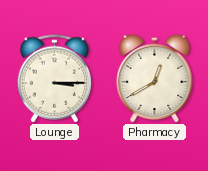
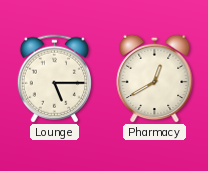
Lounge: 3:15 -> 5:15 (54, 79)
